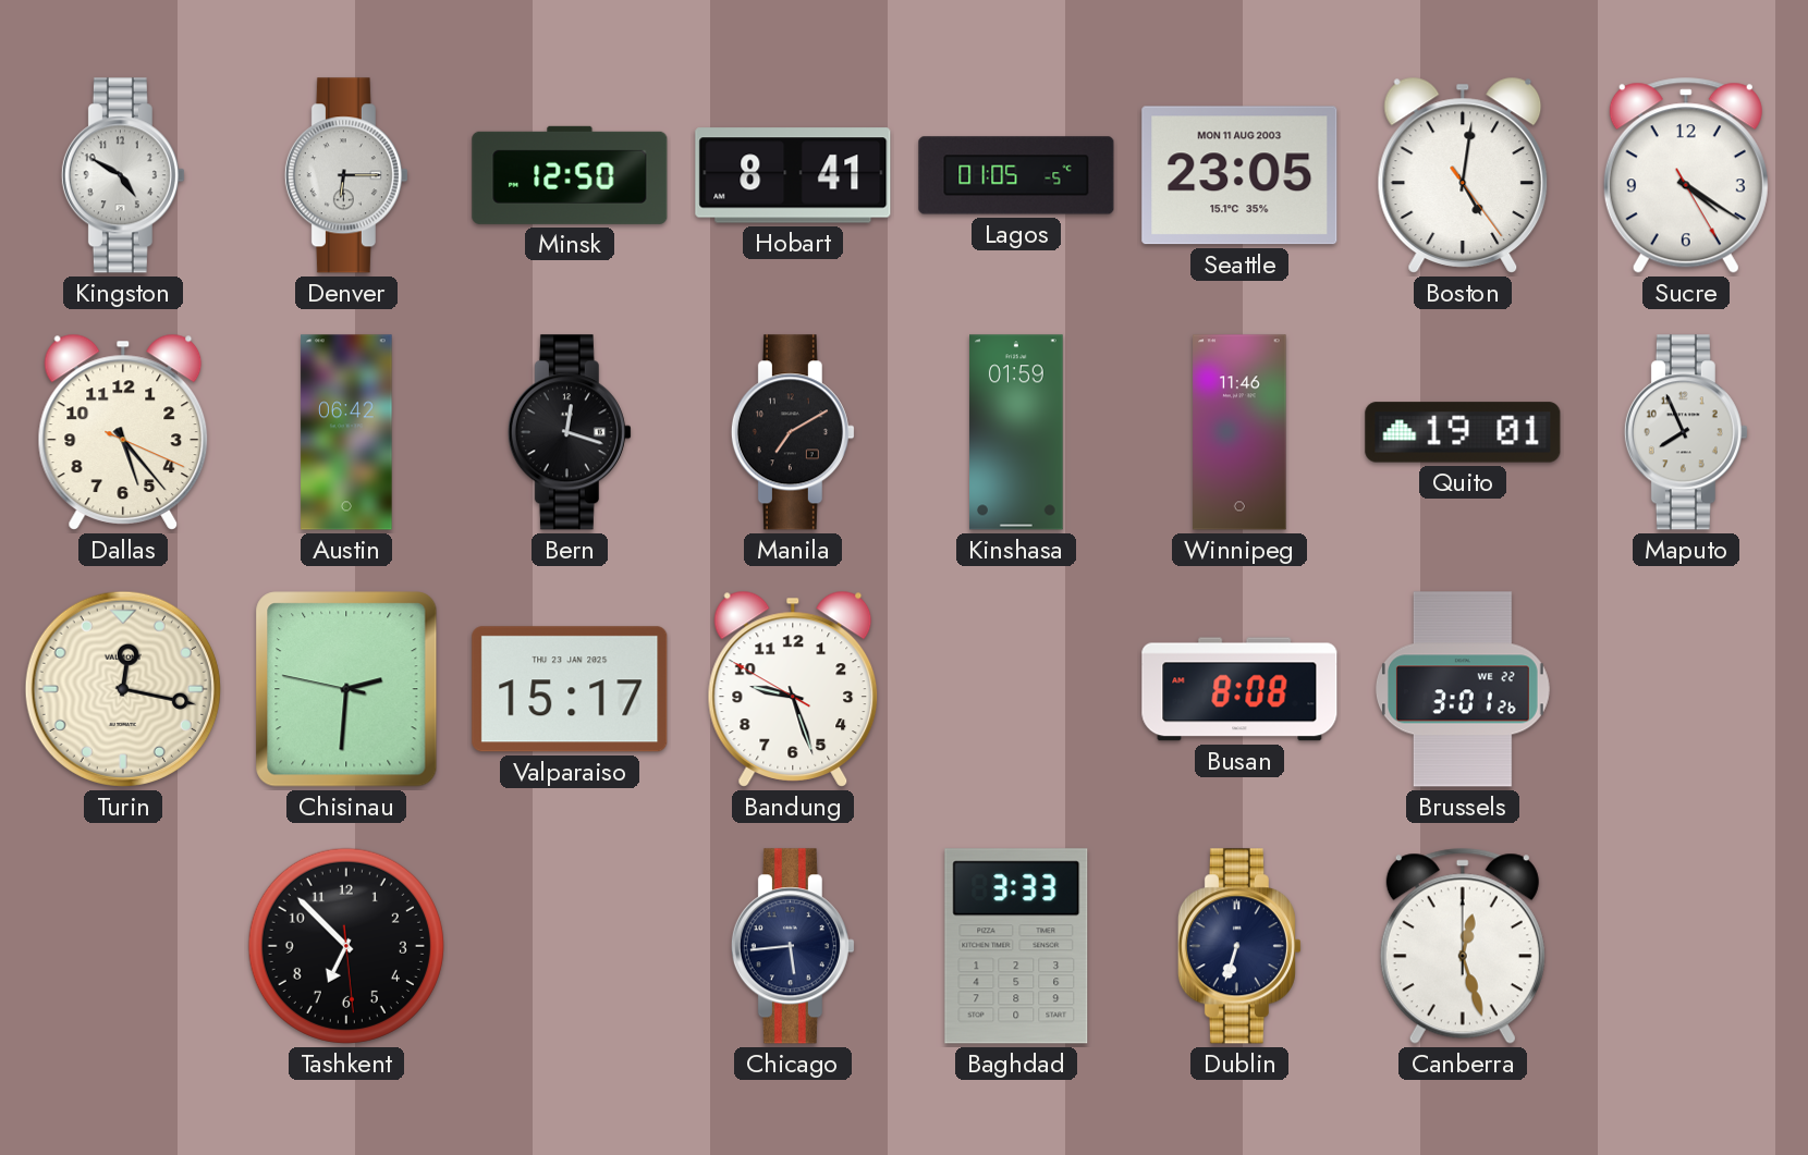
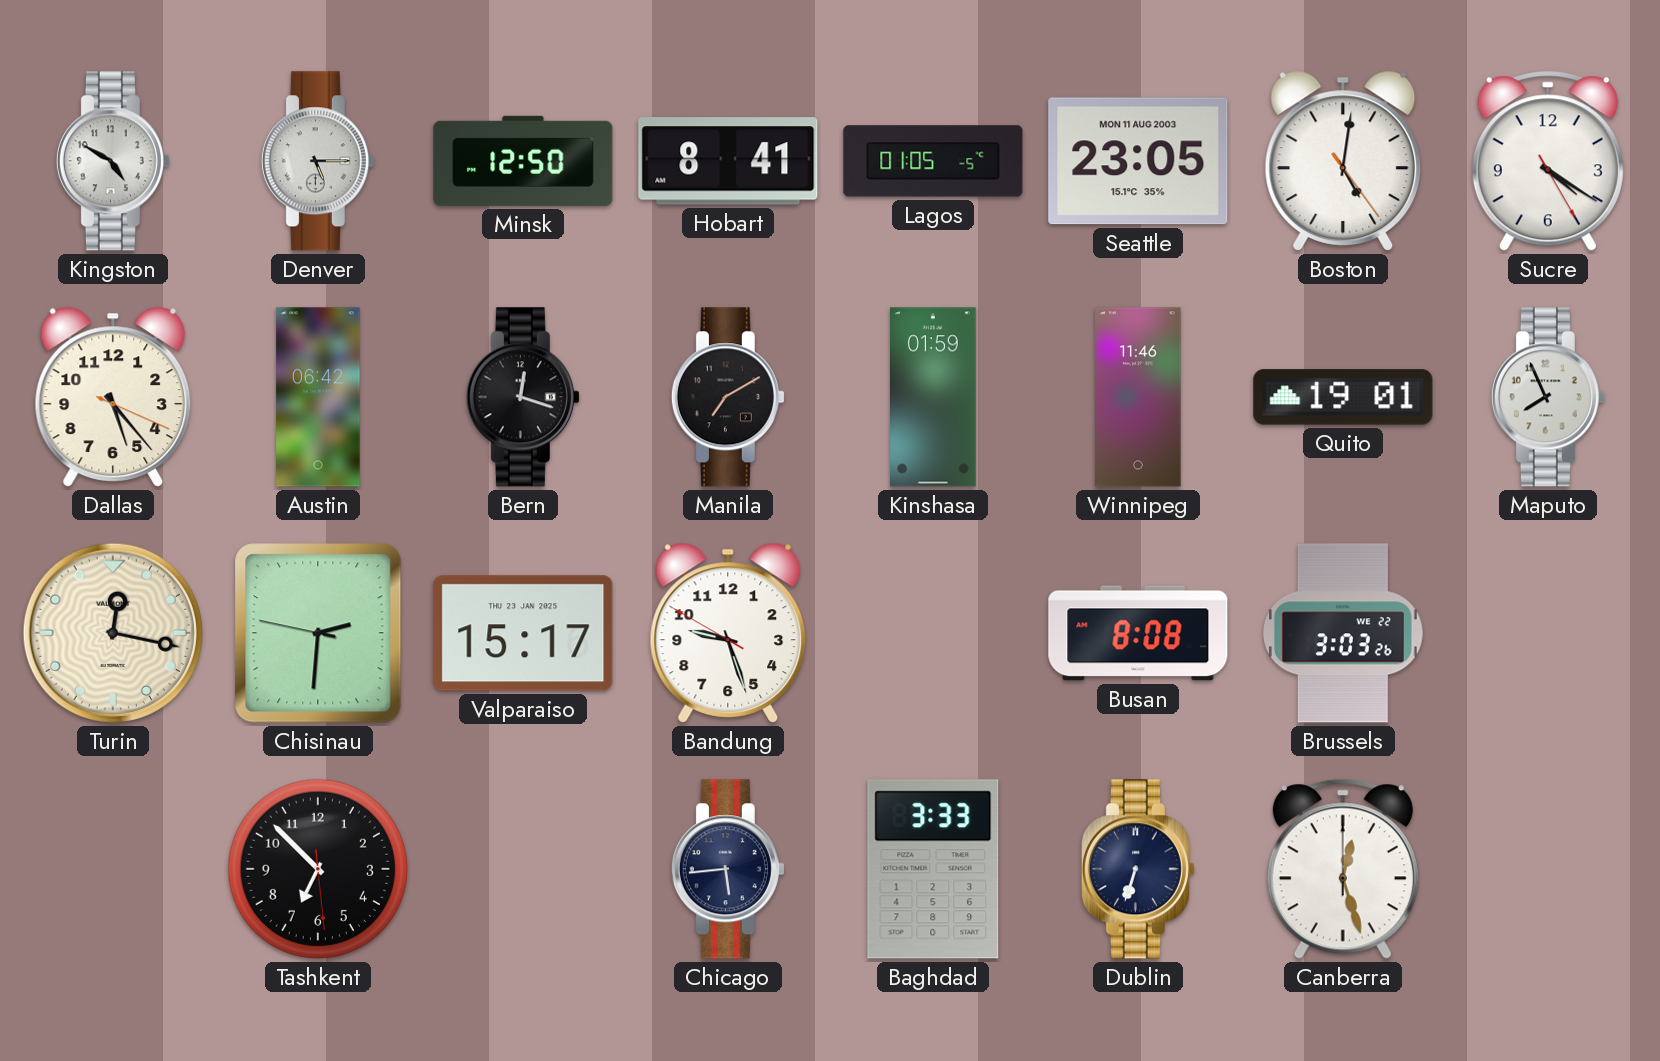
Denver: 6:15 -> 5:15 (318, 161)
Brussels: 3:01 -> 3:03 (1343, 633)
